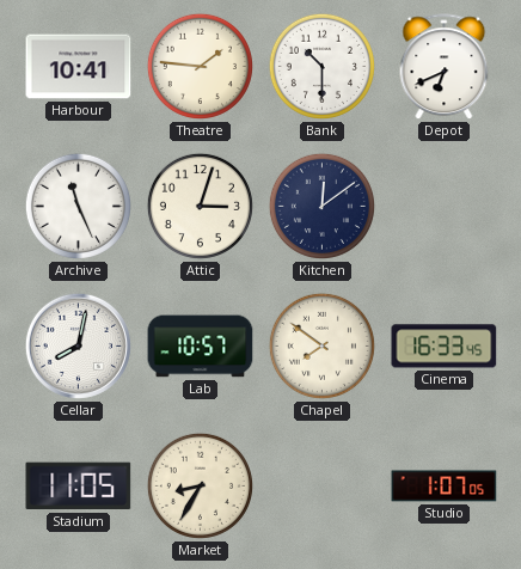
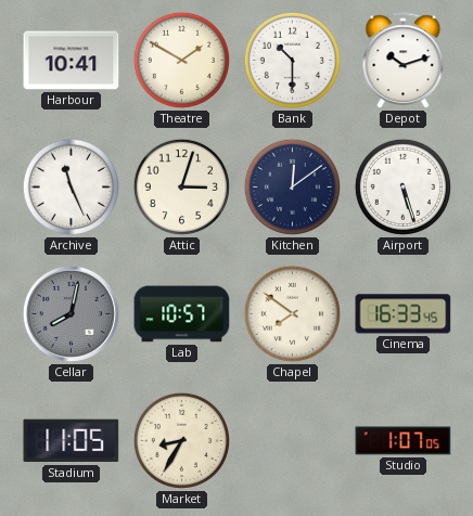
Theatre: 1:46 -> 1:50 (181, 60)
Depot: 6:41 -> 10:12 (404, 61)
Airport: none -> 5:27 (402, 186)
Cellar dial: white -> grey (71, 313)
